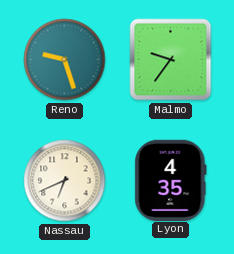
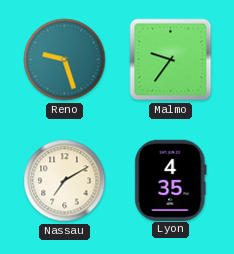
Nassau: 6:41 -> 7:10 (65, 181)
